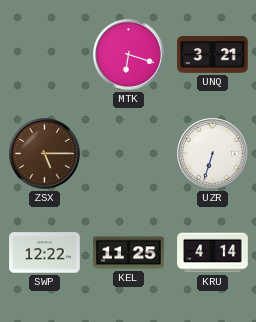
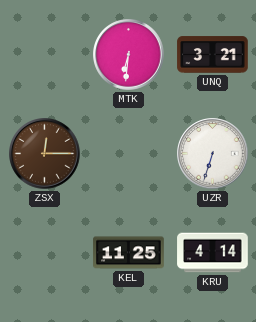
MTK: 6:18 -> 6:31 (129, 55)
ZSX: 5:15 -> 12:15 (45, 154)
SWP: 12:22 -> none (45, 253)
